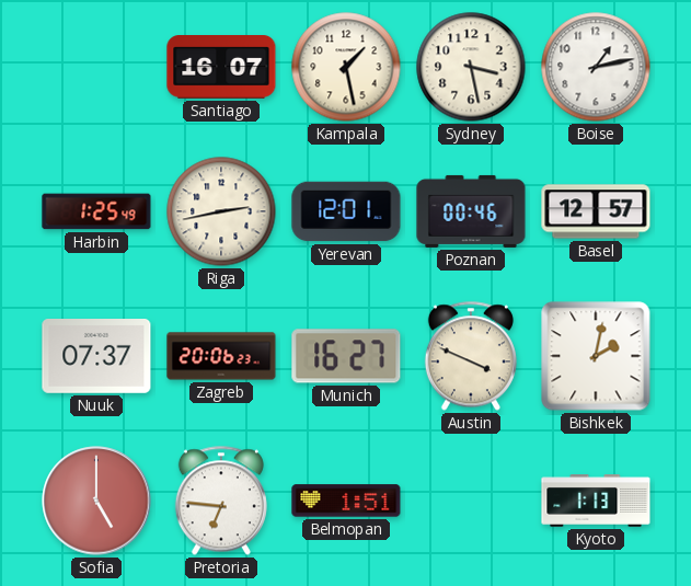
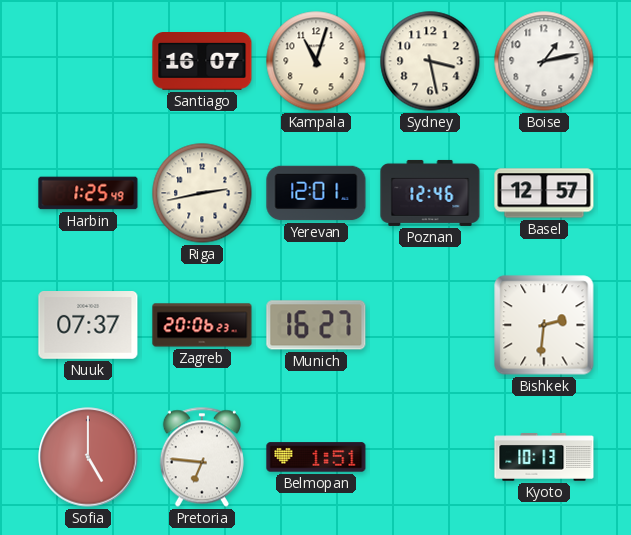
Kampala: 1:28 -> 11:03 (316, 61)
Poznan: 00:46 -> 12:46 (430, 193)
Austin: 3:49 -> none (471, 356)
Bishkek: 2:02 -> 2:31 (544, 325)
Kyoto: 1:13 -> 10:13 (544, 457)
